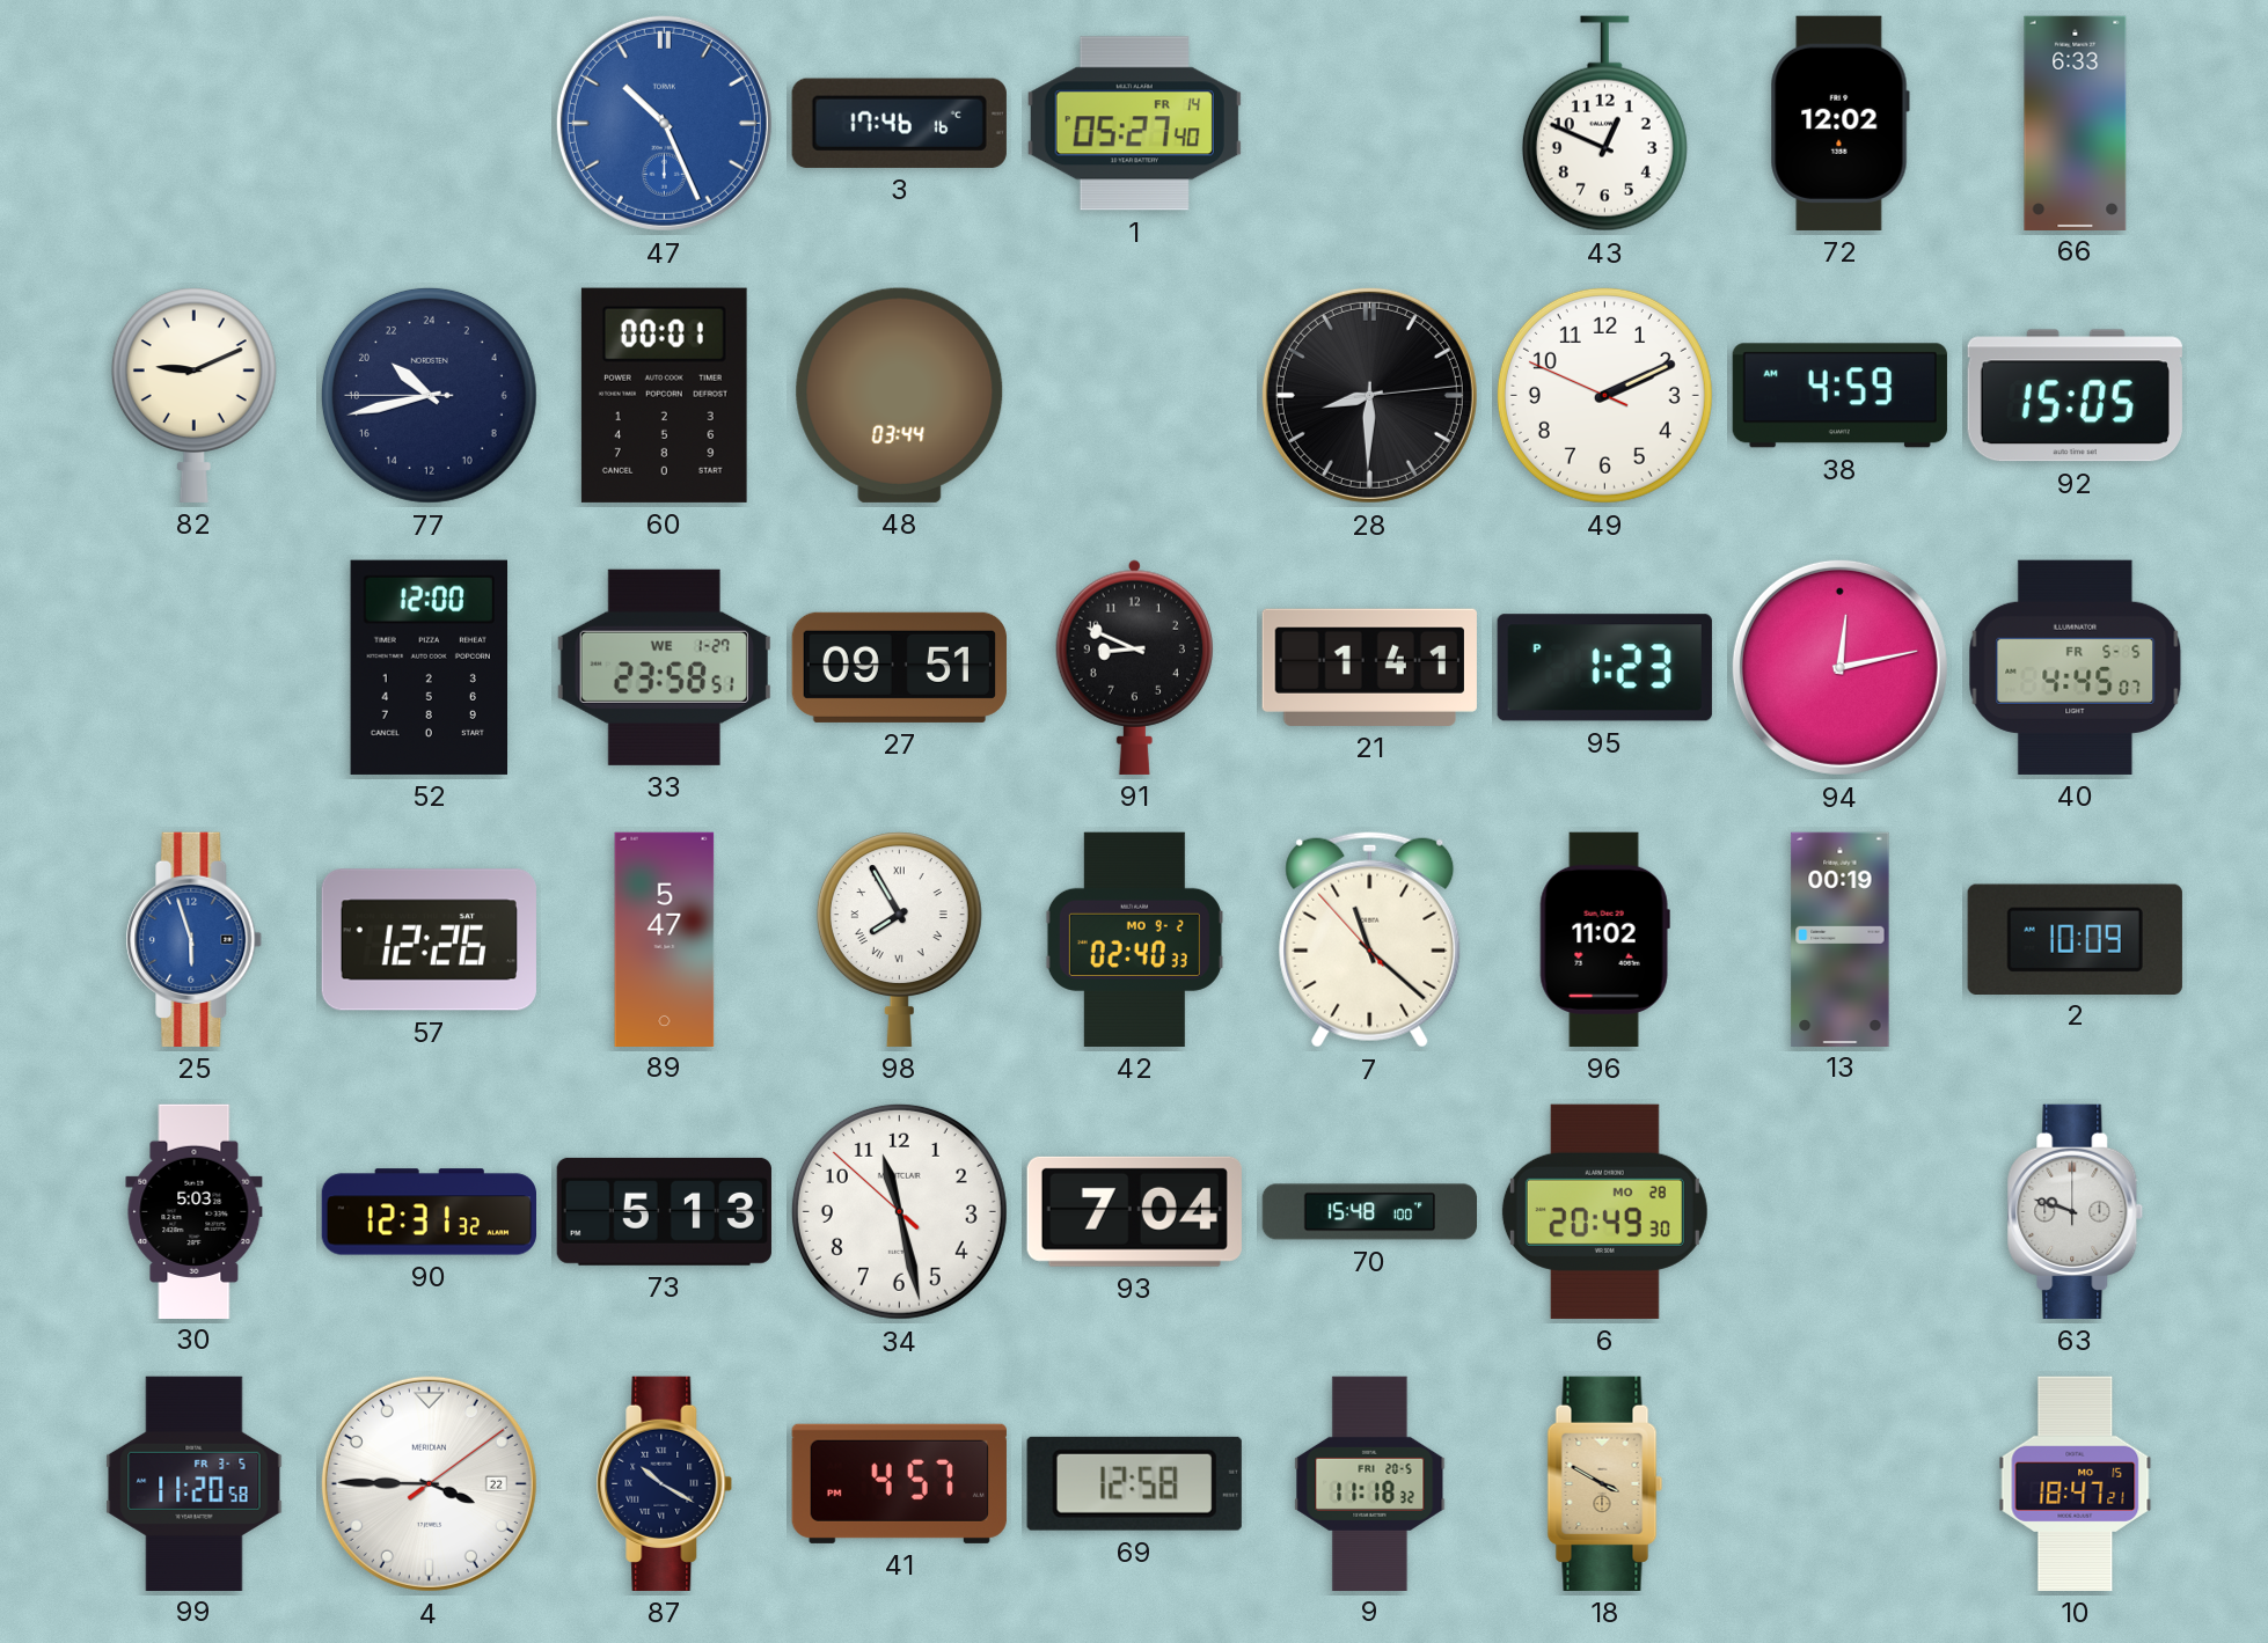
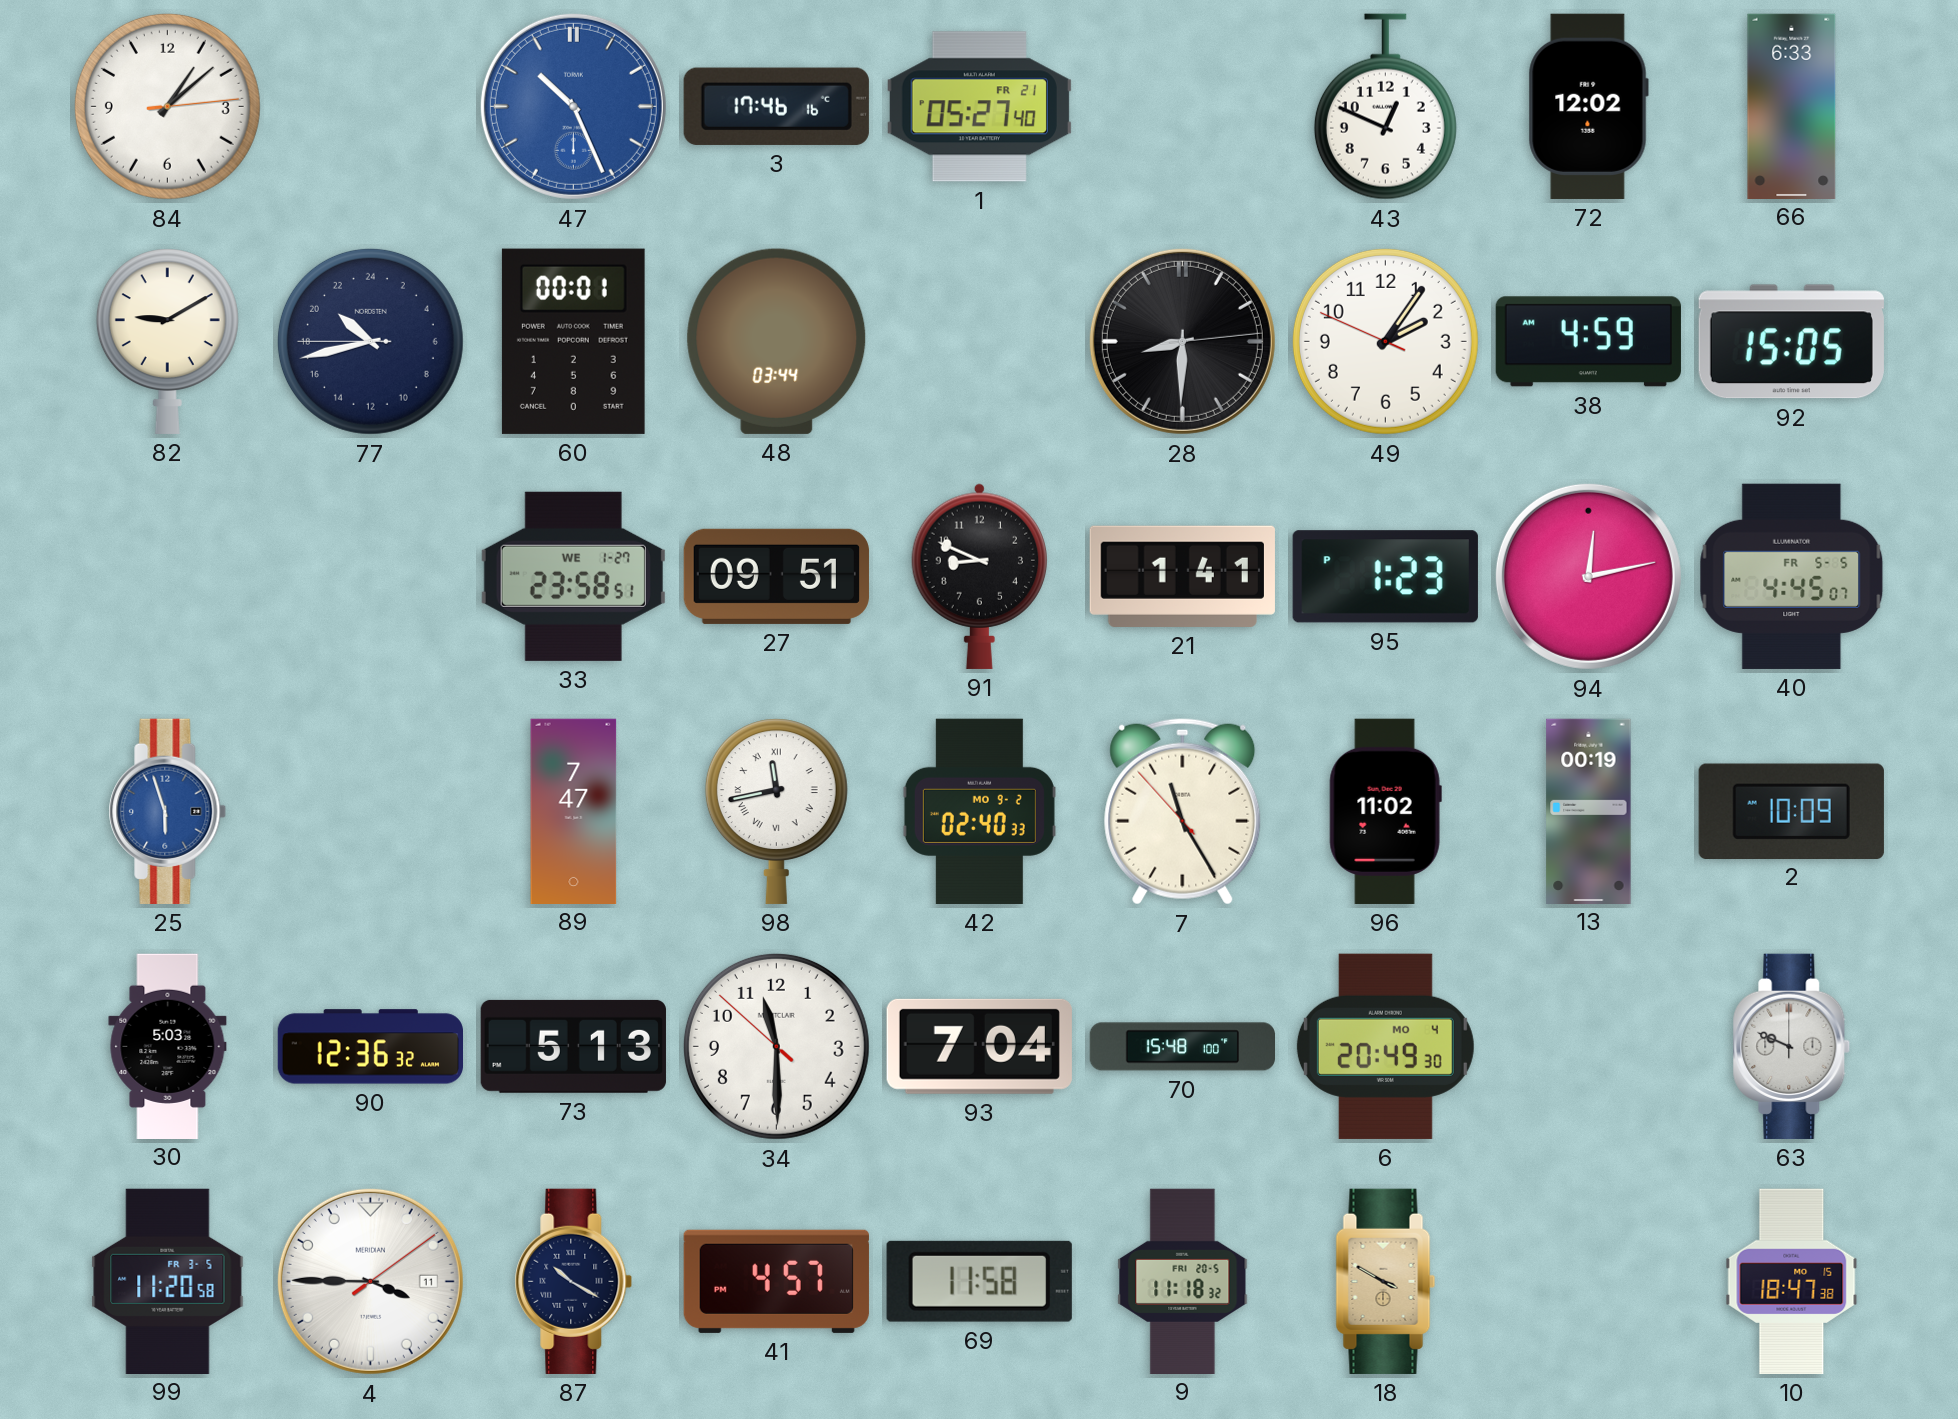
84: none -> 1:08 (167, 106)
1 date: FR 14 -> FR 21 (979, 107)
82: 9:11 -> 9:10 (167, 341)
49: 2:10 -> 2:05 (1385, 341)
52: 12:00 -> none (429, 667)
57: 12:26 -> none (429, 940)
89: 5:47 -> 7:47 (574, 811)
98: 7:55 -> 11:43 (776, 811)
7: 11:21 -> 11:24 (1183, 811)
90: 12:31 -> 12:36 (370, 1047)
34: 11:27 -> 11:29 (776, 1046)
6 date: MO 28 -> MO 4 (1385, 1046)
63: 9:48 -> 9:49 (1792, 1046)
4 date: 22 -> 11 (370, 1281)
69: 12:58 -> 11:58 (979, 1281)
10: 18:47:21 -> 18:47:38 (1792, 1281)
